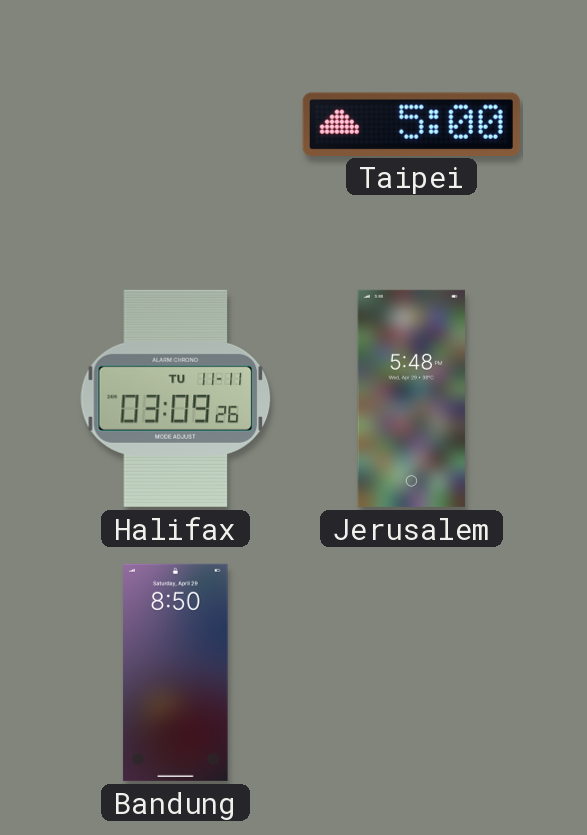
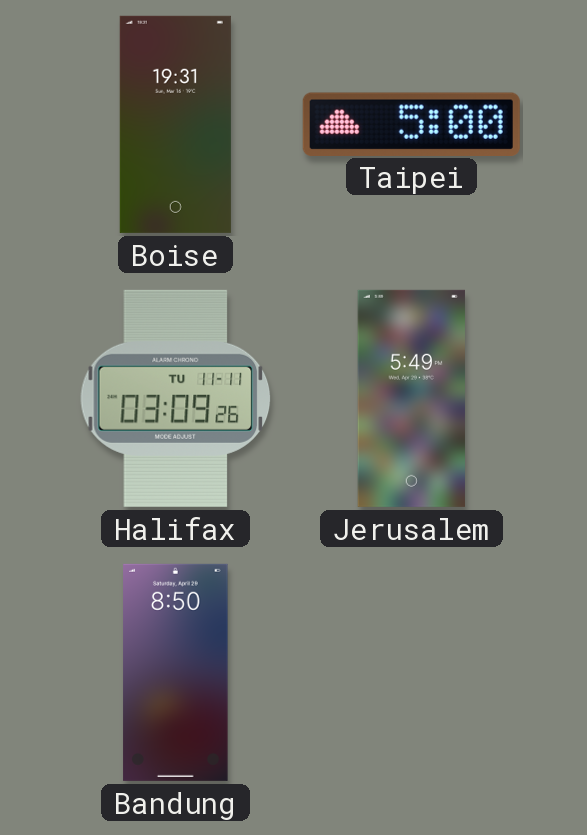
Boise: none -> 19:31 (175, 124)
Jerusalem: 5:48 -> 5:49 (411, 398)
